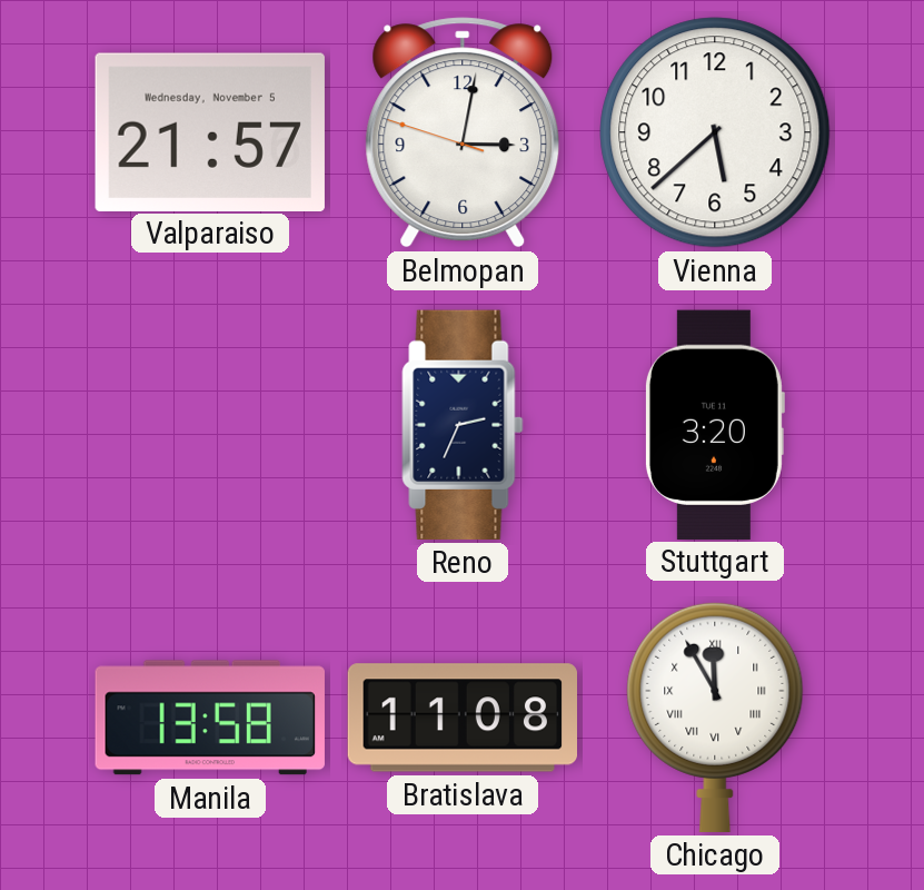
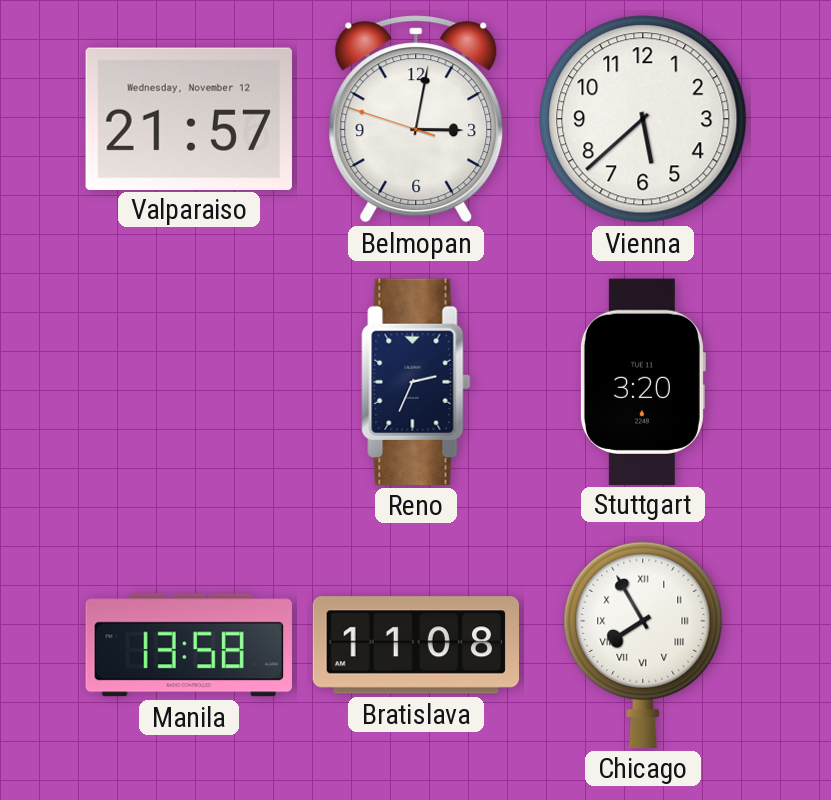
Valparaiso date: Wednesday, November 5 -> Wednesday, November 12 (189, 118)
Chicago: 11:55 -> 7:55 (643, 644)
